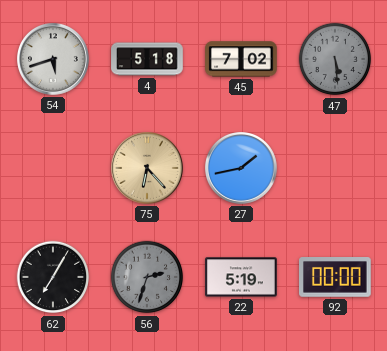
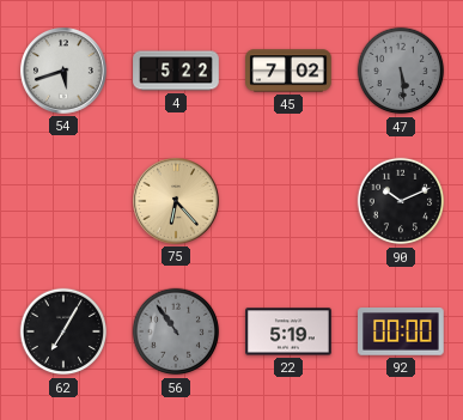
4: 5:18 -> 5:22 (176, 71)
27: 1:43 -> none (242, 169)
90: none -> 10:11 (401, 201)
56: 2:33 -> 10:54 (176, 331)
